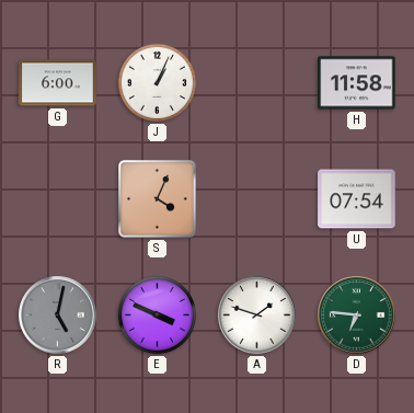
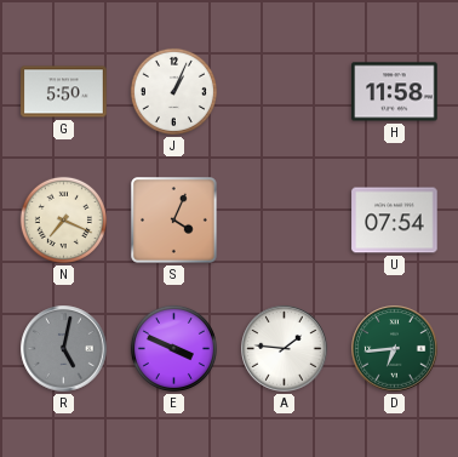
G: 6:00 -> 5:50 (64, 92)
N: none -> 7:19 (63, 219)
A: 1:48 -> 1:46 (285, 349)
D: 6:46 -> 6:44 (395, 349)
